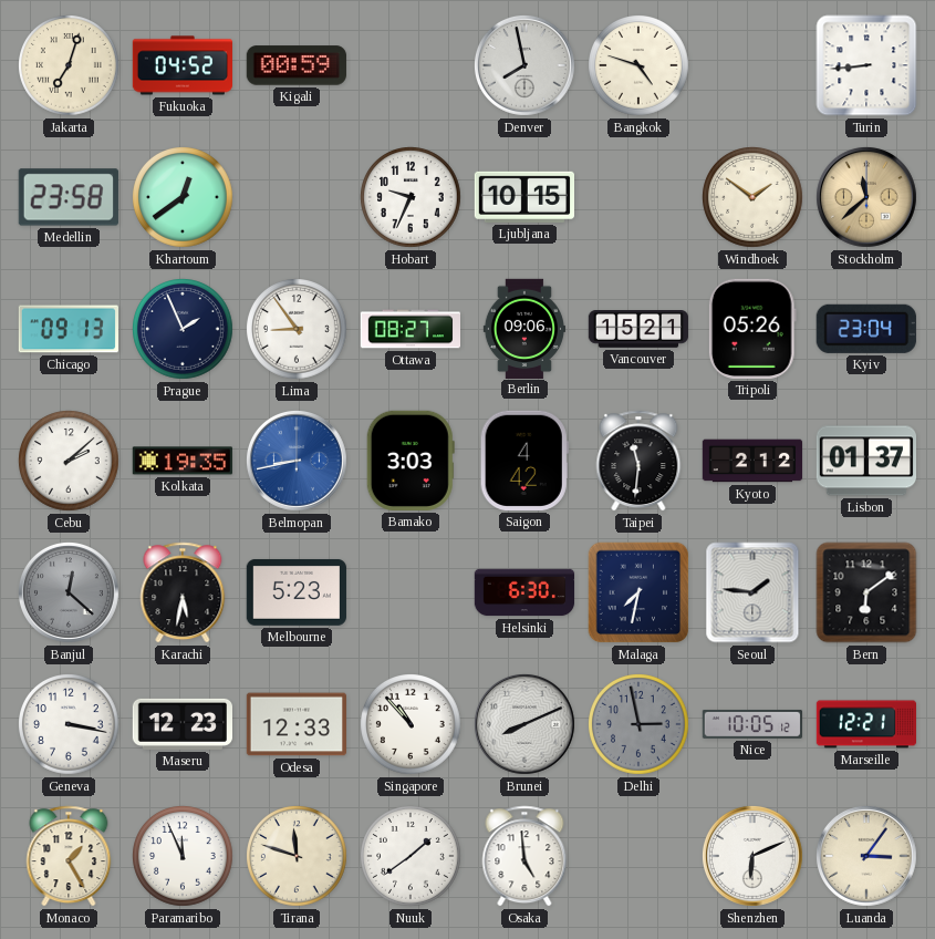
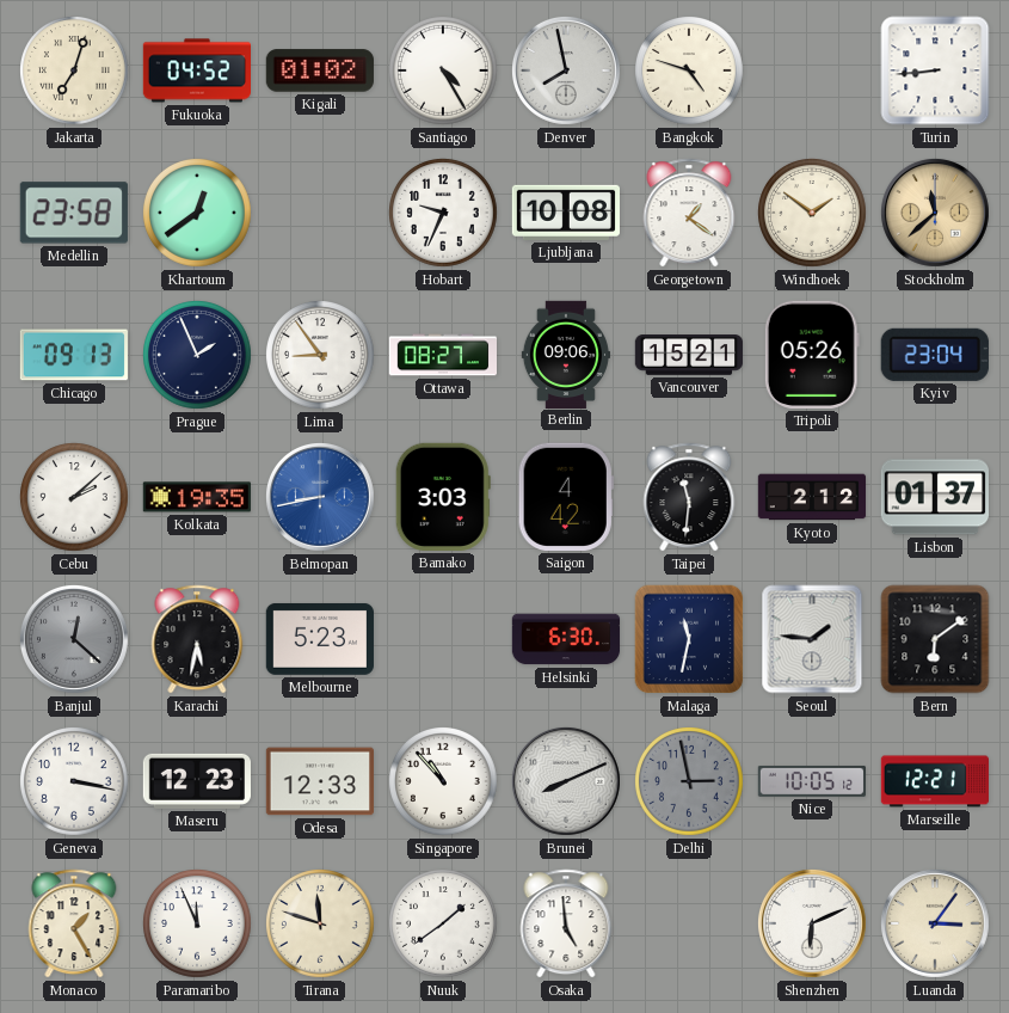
Kigali: 00:59 -> 01:02 (320, 70)
Santiago: none -> 4:25 (444, 72)
Ljubljana: 10:15 -> 10:08 (565, 213)
Georgetown: none -> 1:21 (689, 213)
Malaga: 7:32 -> 11:32 (689, 639)
